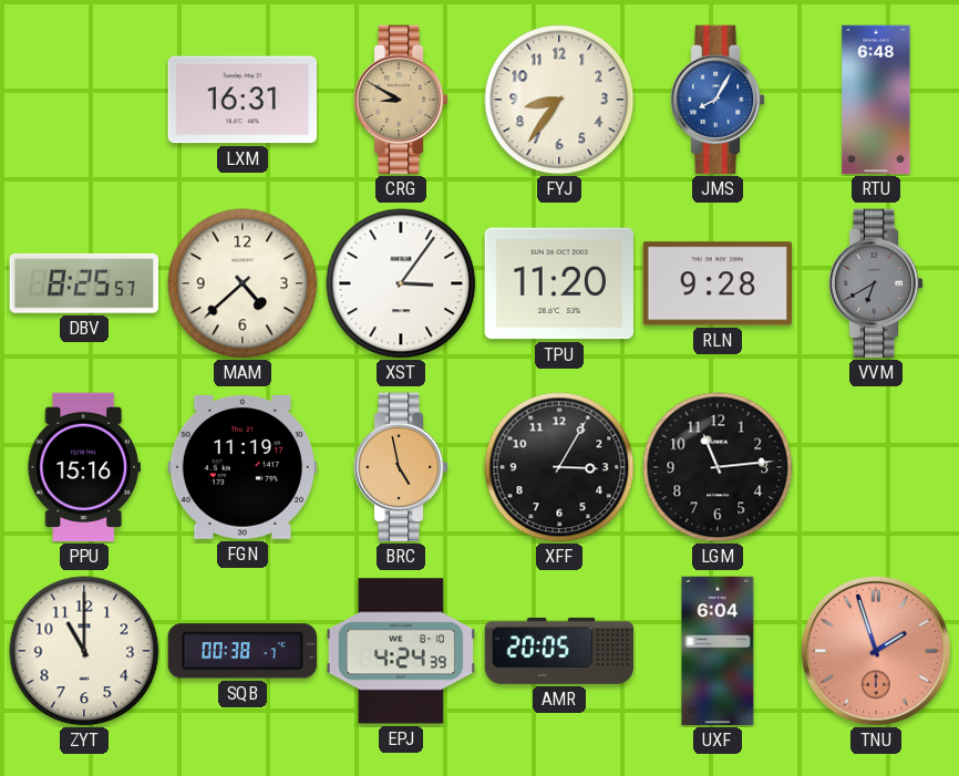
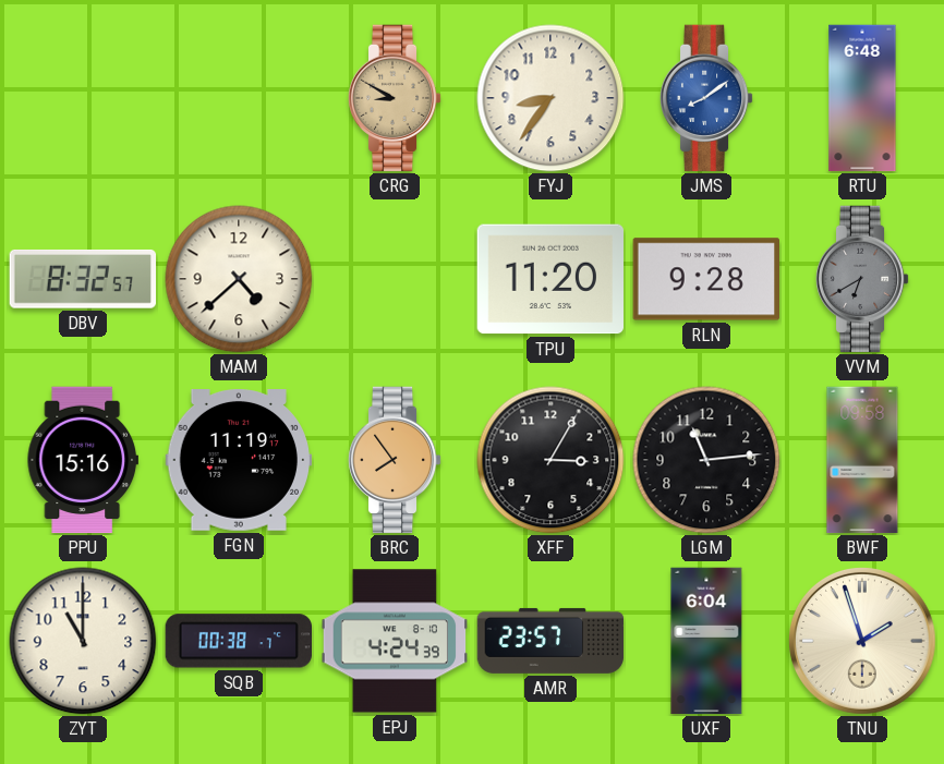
LXM: 16:31 -> none (241, 100)
JMS: 8:05 -> 8:09 (706, 98)
DBV: 8:25 -> 8:32 (82, 279)
XST: 3:06 -> none (401, 283)
BRC: 4:58 -> 7:54 (395, 460)
BWF: none -> 09:58 (862, 460)
AMR: 20:05 -> 23:57 (550, 641)
TNU dial: salmon -> cream (863, 642)
